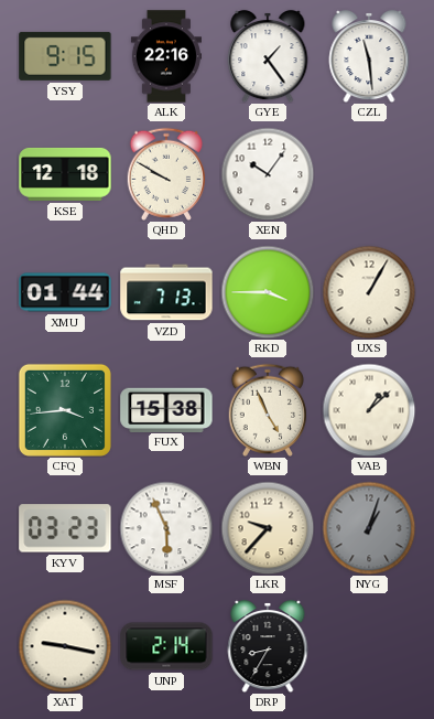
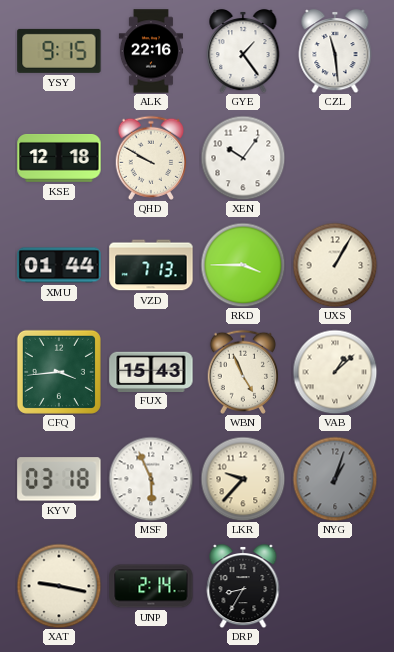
FUX: 15:38 -> 15:43 (151, 371)
KYV: 03:23 -> 03:18 (59, 479)
